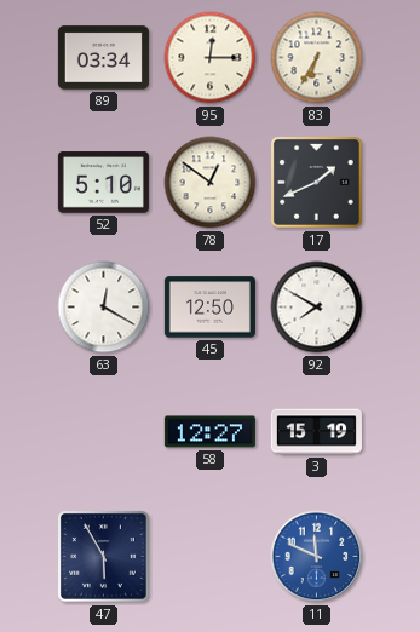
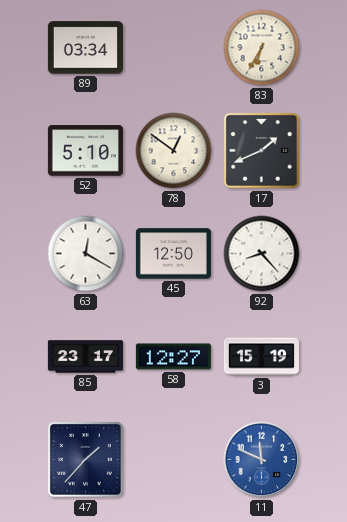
95: 12:15 -> none (211, 58)
92: 7:50 -> 8:23 (262, 254)
85: none -> 23:17 (85, 357)
47: 5:55 -> 1:37 (85, 459)
